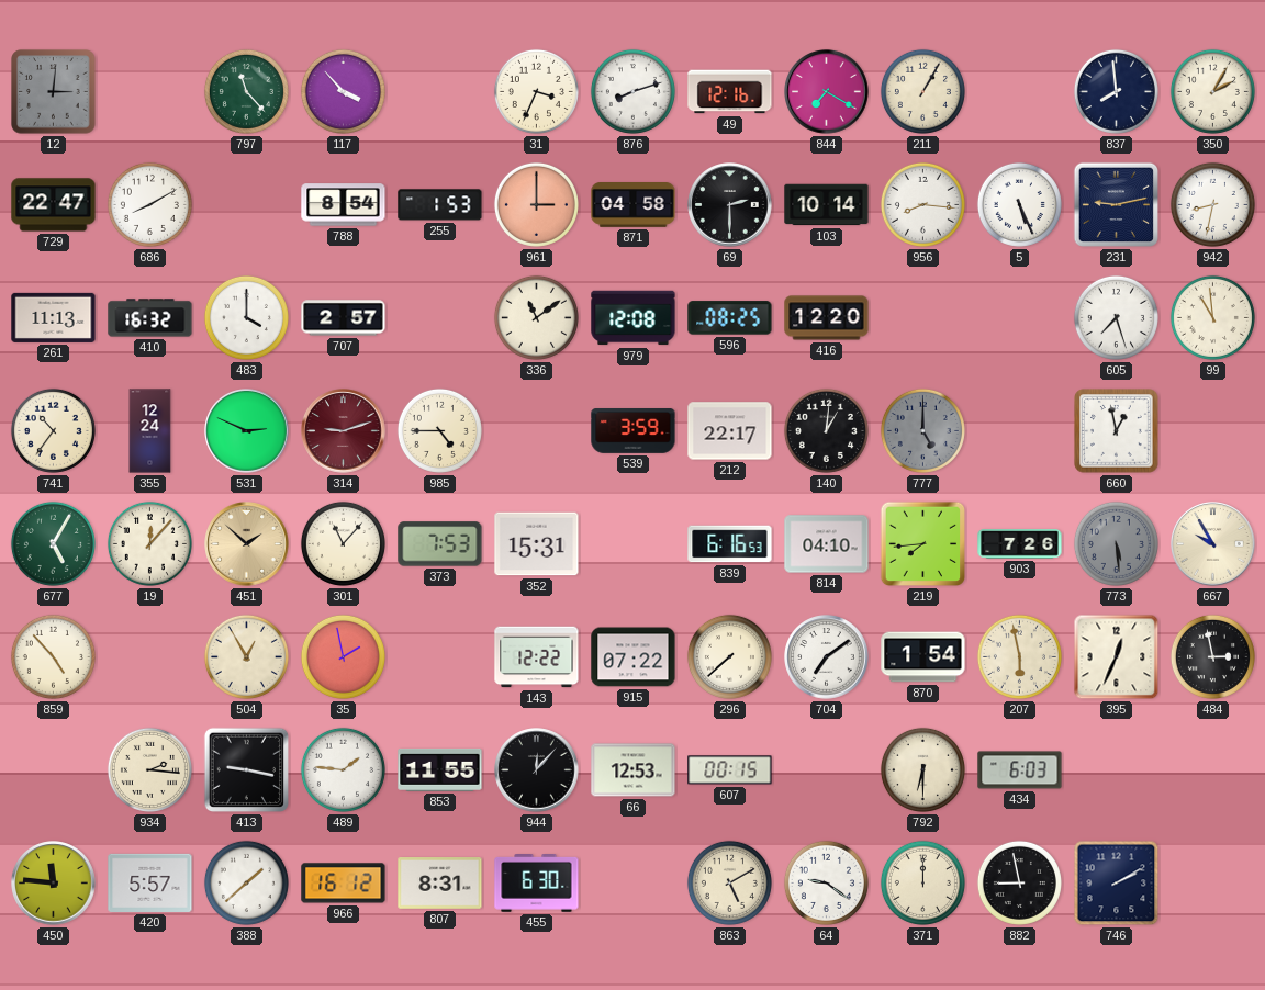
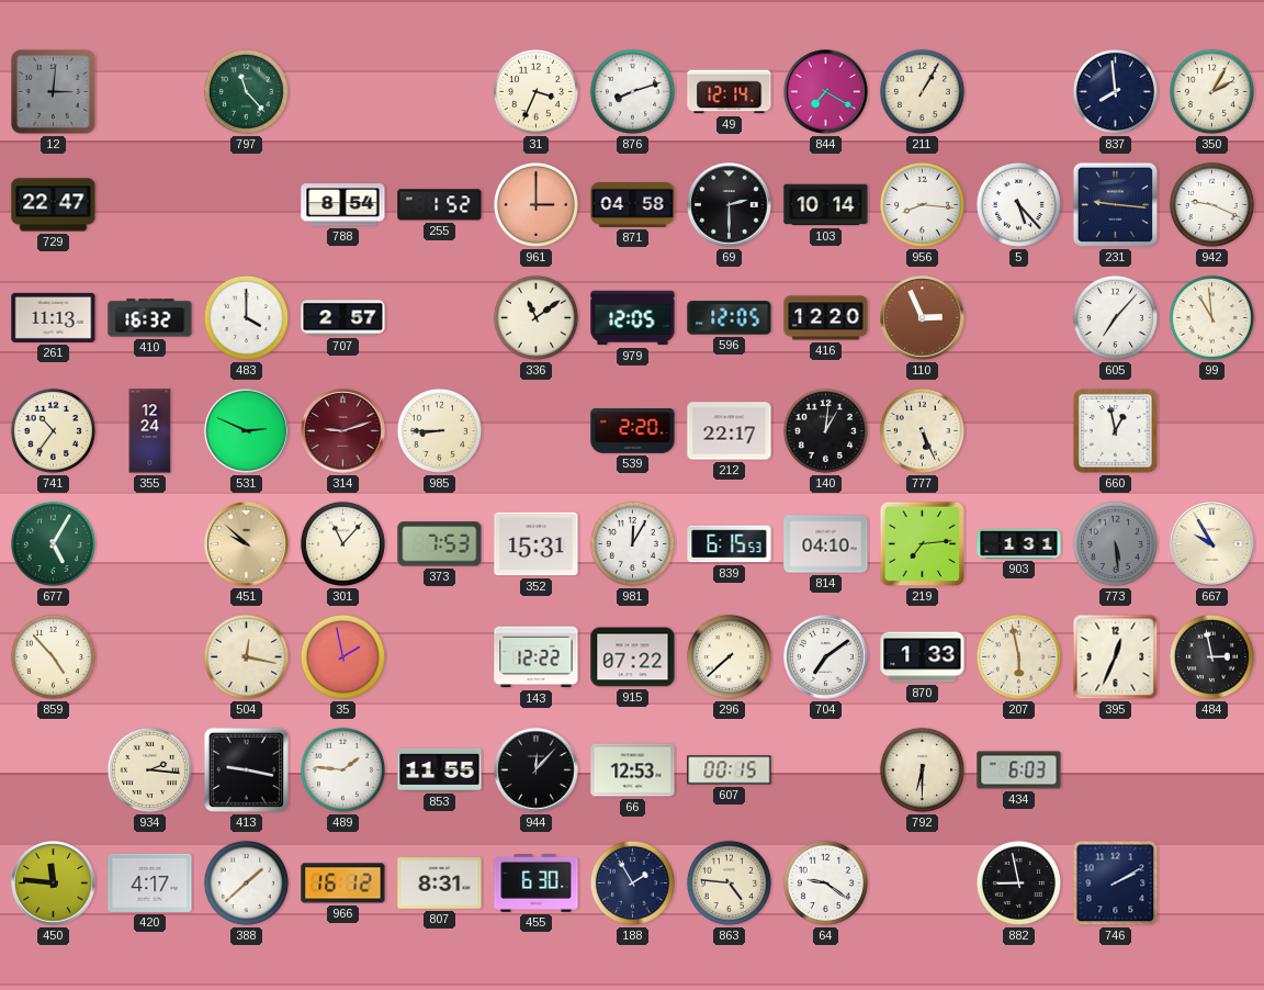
117: 3:53 -> none (343, 91)
49: 12:16 -> 12:14 (730, 92)
686: 8:10 -> none (149, 204)
255: 1:53 -> 1:52 (440, 205)
5: 5:26 -> 5:23 (1018, 204)
231: 9:13 -> 9:16 (1116, 205)
942: 8:32 -> 9:19 (1211, 204)
979: 12:08 -> 12:05 (633, 318)
596: 08:25 -> 12:05 (730, 318)
110: none -> 2:56 (923, 318)
605: 7:27 -> 7:07 (1115, 317)
985: 4:45 -> 8:45 (439, 430)
539: 3:59 -> 2:20 (633, 431)
777: 5:00 -> 5:26 (922, 430)
777 dial: grey -> cream (922, 430)
19: 12:07 -> none (149, 543)
451: 1:52 -> 9:52 (247, 544)
981: none -> 12:05 (632, 543)
839: 6:16 -> 6:15 (730, 544)
219: 7:44 -> 7:14 (923, 544)
903: 7:26 -> 1:31 (1019, 544)
504: 12:55 -> 12:17 (246, 656)
870: 1:54 -> 1:33 (923, 657)
420: 5:57 -> 4:17 (150, 882)
188: none -> 1:55 (632, 882)
863: 5:10 -> 4:46 (729, 882)
371: 12:00 -> none (922, 882)
